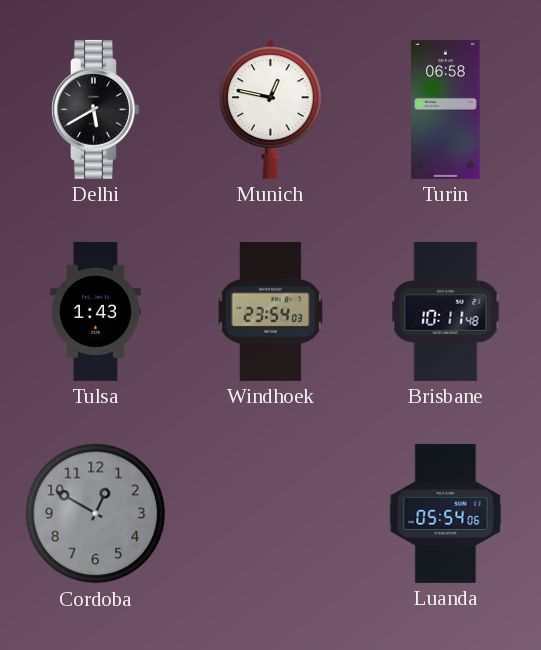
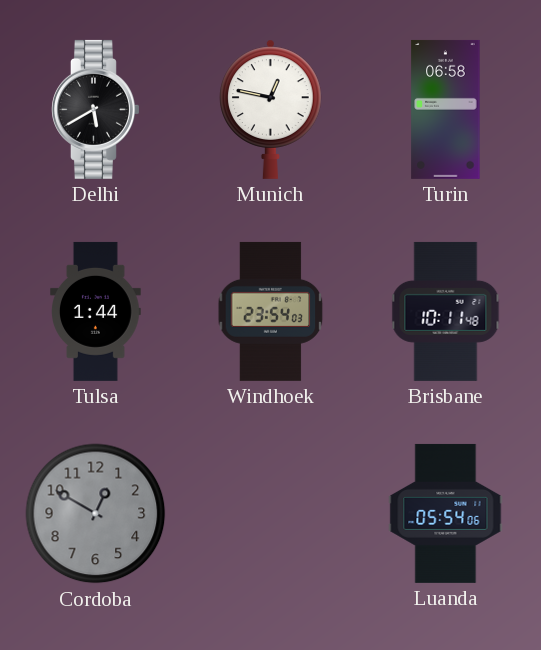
Tulsa: 1:43 -> 1:44 (96, 311)
